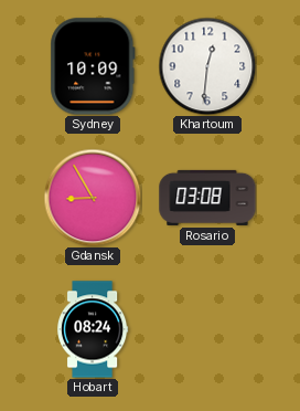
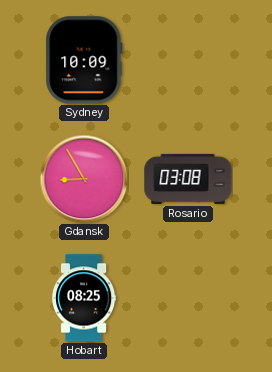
Khartoum: 12:31 -> none (207, 66)
Hobart: 08:24 -> 08:25 (85, 298)
